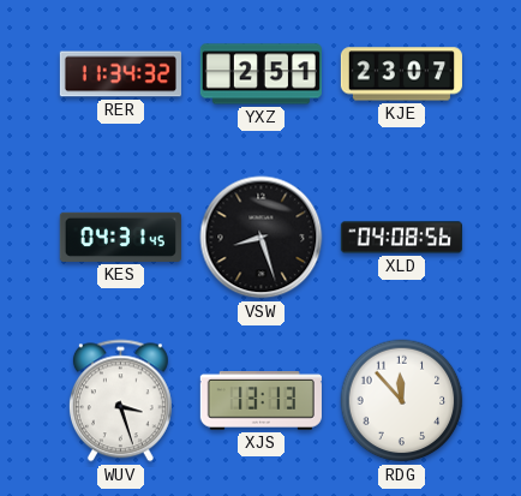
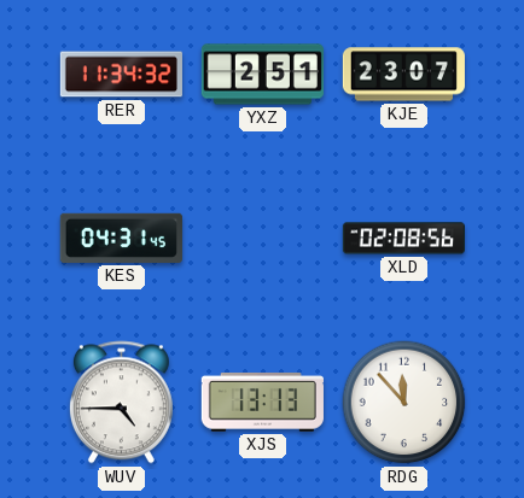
VSW: 8:27 -> none (262, 238)
XLD: 04:08 -> 02:08 (403, 239)
WUV: 3:27 -> 4:45 (121, 403)
